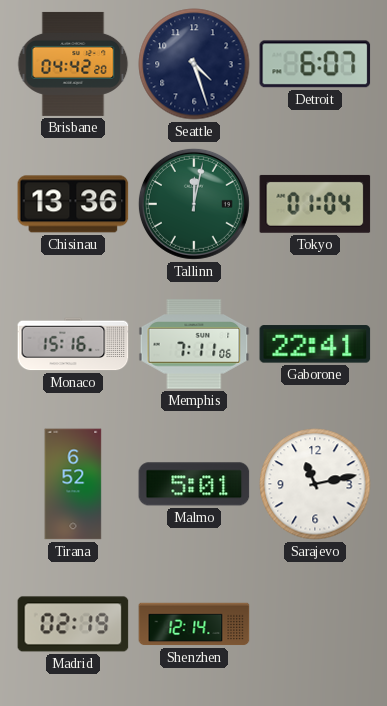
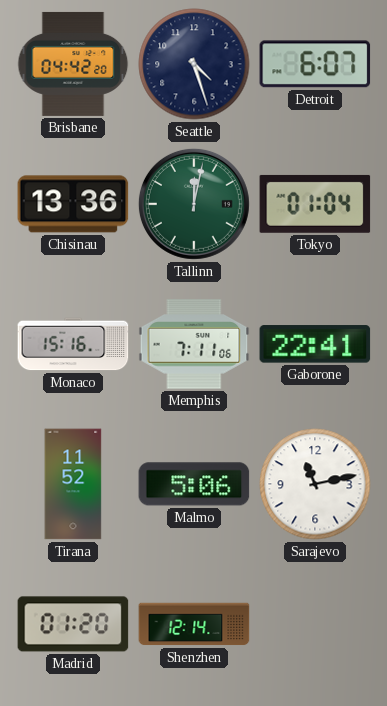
Tirana: 6:52 -> 11:52 (73, 484)
Malmo: 5:01 -> 5:06 (194, 484)
Madrid: 02:19 -> 01:20 (73, 624)
